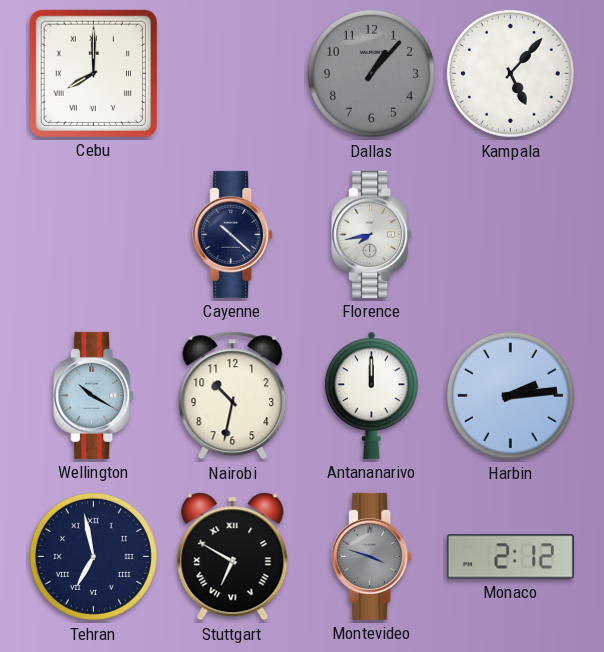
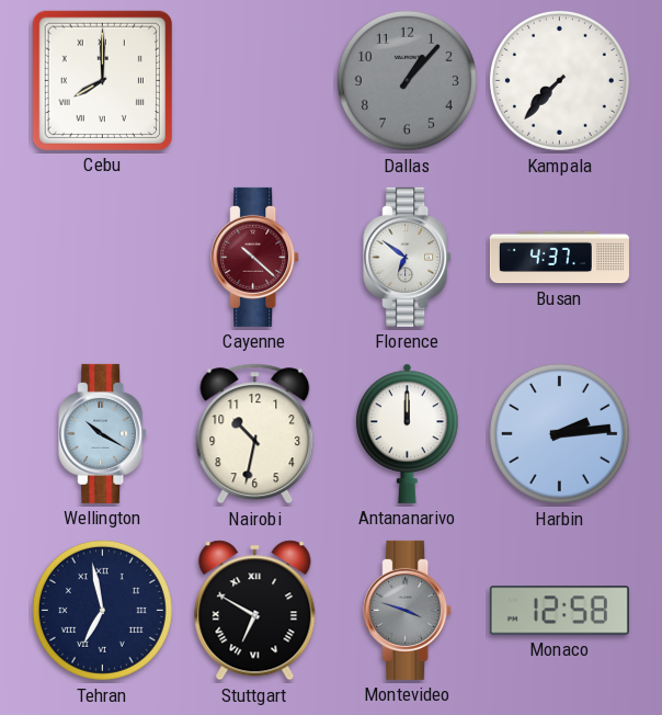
Kampala: 5:07 -> 7:37 (559, 80)
Cayenne dial: navy -> burgundy (255, 257)
Florence: 7:43 -> 6:51 (408, 257)
Busan: none -> 4:37 (559, 258)
Monaco: 2:12 -> 12:58 (559, 611)
